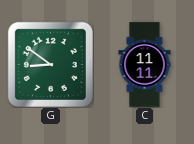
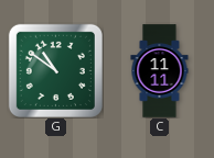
G: 8:51 -> 10:51 (55, 70)
